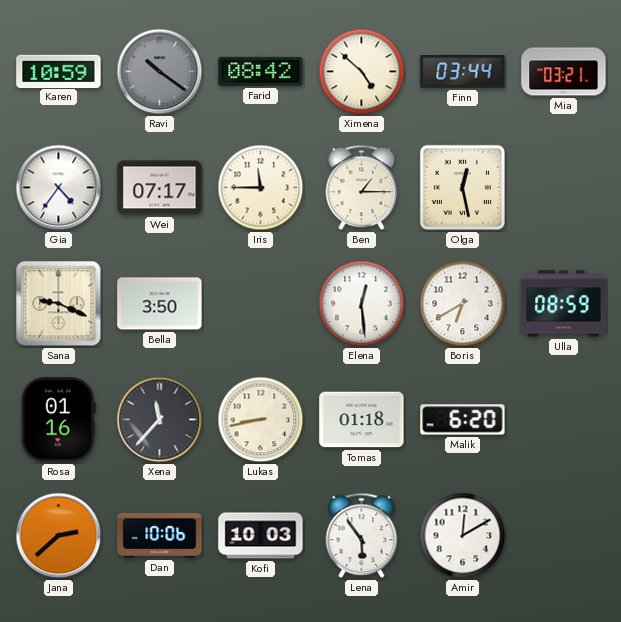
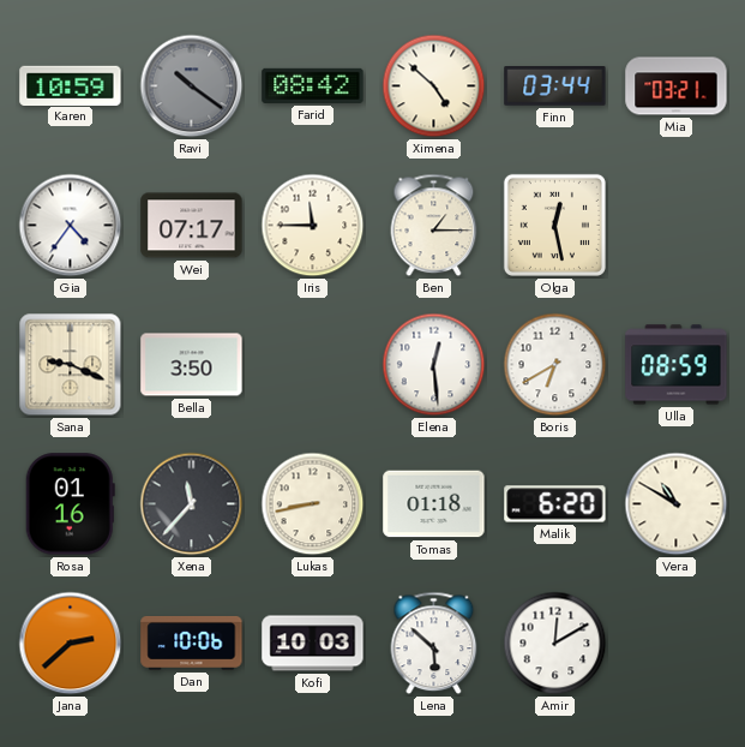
Vera: none -> 10:50 (677, 504)
Lena: 5:54 -> 5:52 (434, 644)
